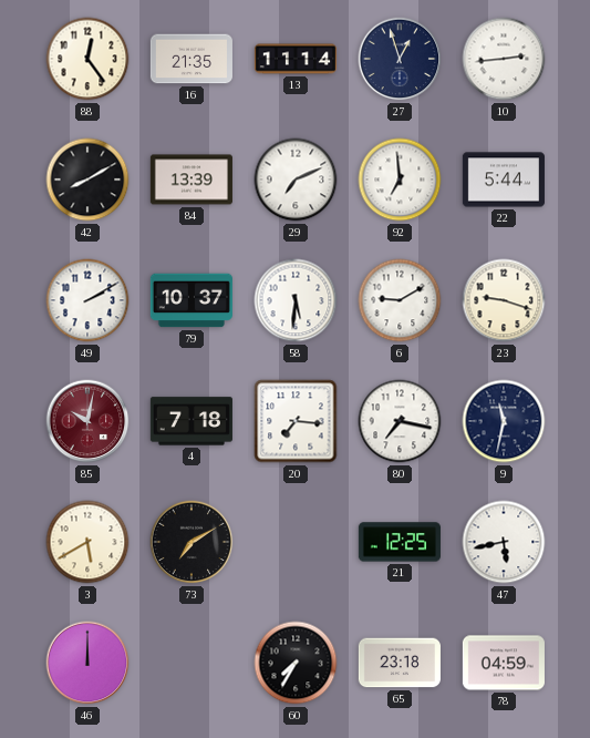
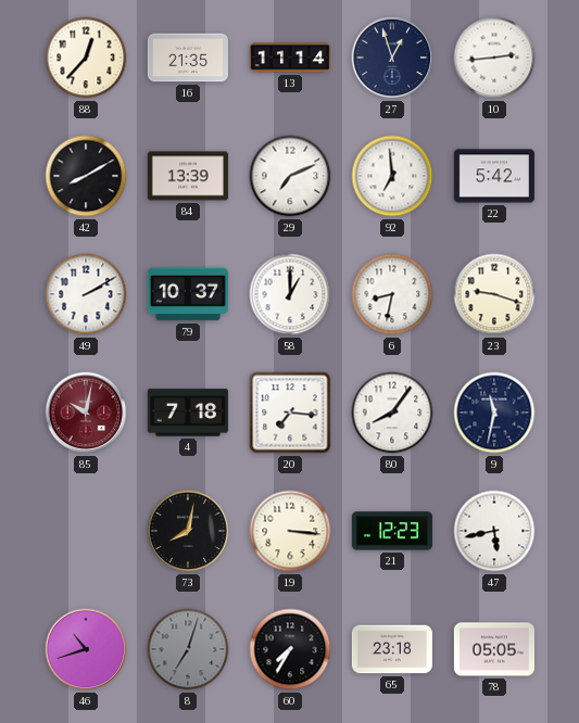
88: 12:24 -> 12:37 (86, 58)
22: 5:44 -> 5:42 (494, 176)
58: 5:31 -> 1:00 (290, 294)
6: 9:10 -> 8:32 (392, 294)
80: 7:17 -> 8:06 (392, 413)
3: 5:40 -> none (87, 542)
73: 7:10 -> 8:02 (188, 531)
19: none -> 3:16 (290, 531)
21: 12:25 -> 12:23 (392, 531)
46: 12:00 -> 10:42 (86, 649)
8: none -> 7:03 (188, 649)
78: 04:59 -> 05:05 (494, 649)
